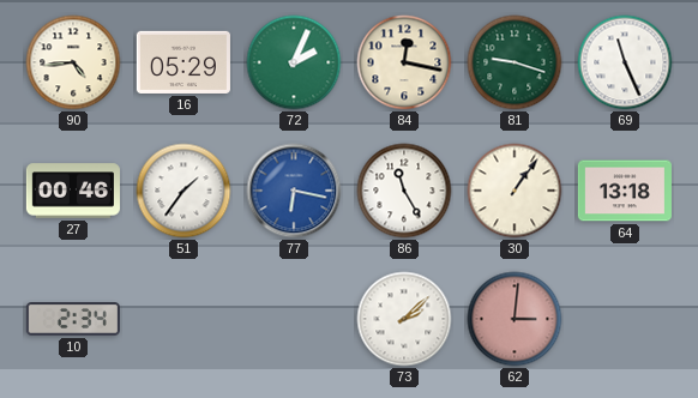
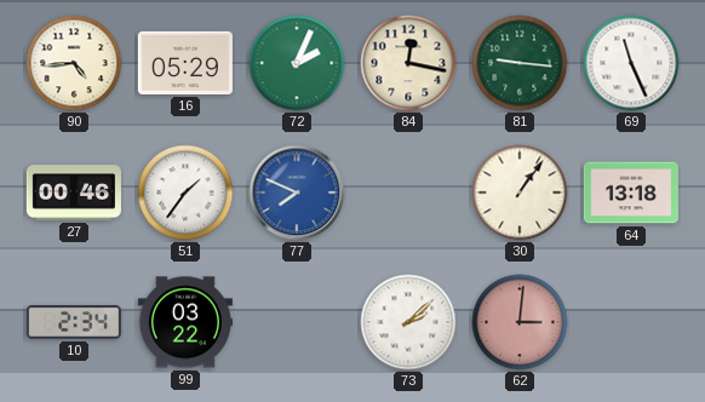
81: 9:18 -> 9:16 (520, 63)
77: 6:17 -> 7:49 (297, 193)
86: 11:25 -> none (404, 191)
99: none -> 03:22 (185, 322)
